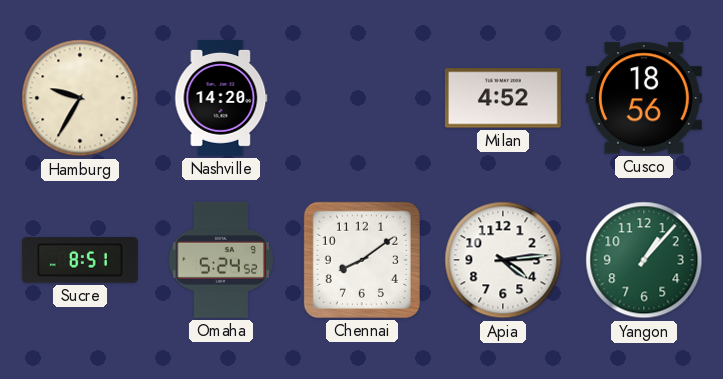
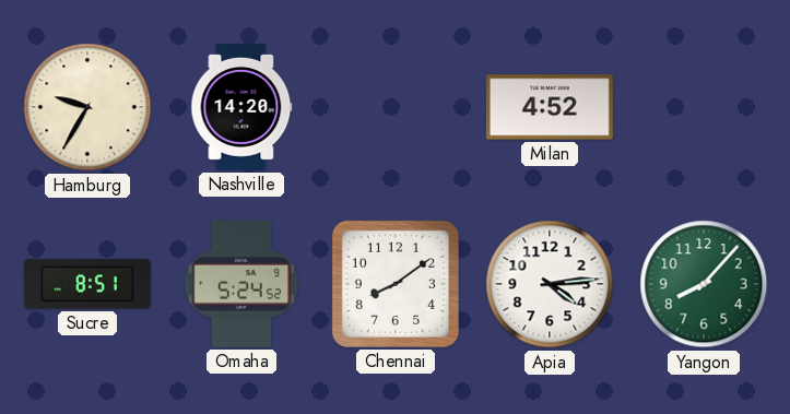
Cusco: 18:56 -> none (644, 98)
Yangon: 1:07 -> 8:07 (704, 284)
